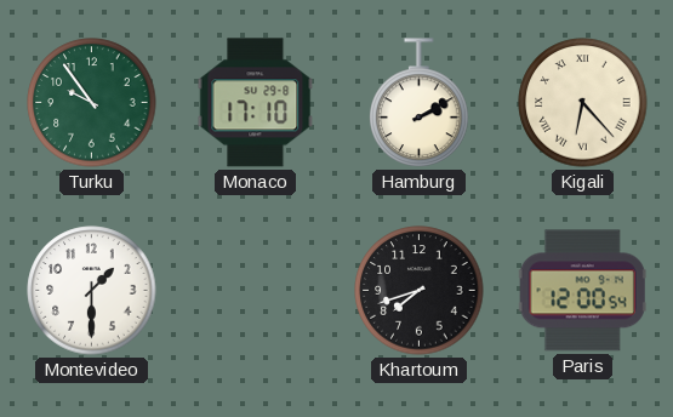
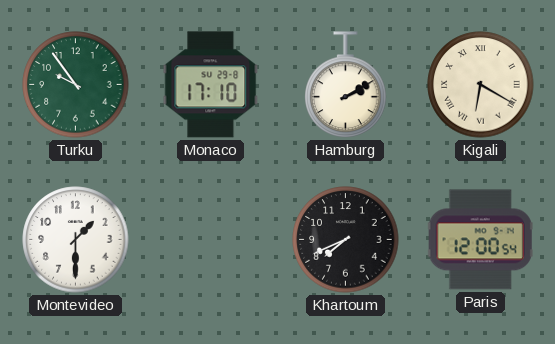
Kigali: 6:23 -> 6:20 (481, 85)
Khartoum: 7:42 -> 7:41 (346, 240)
